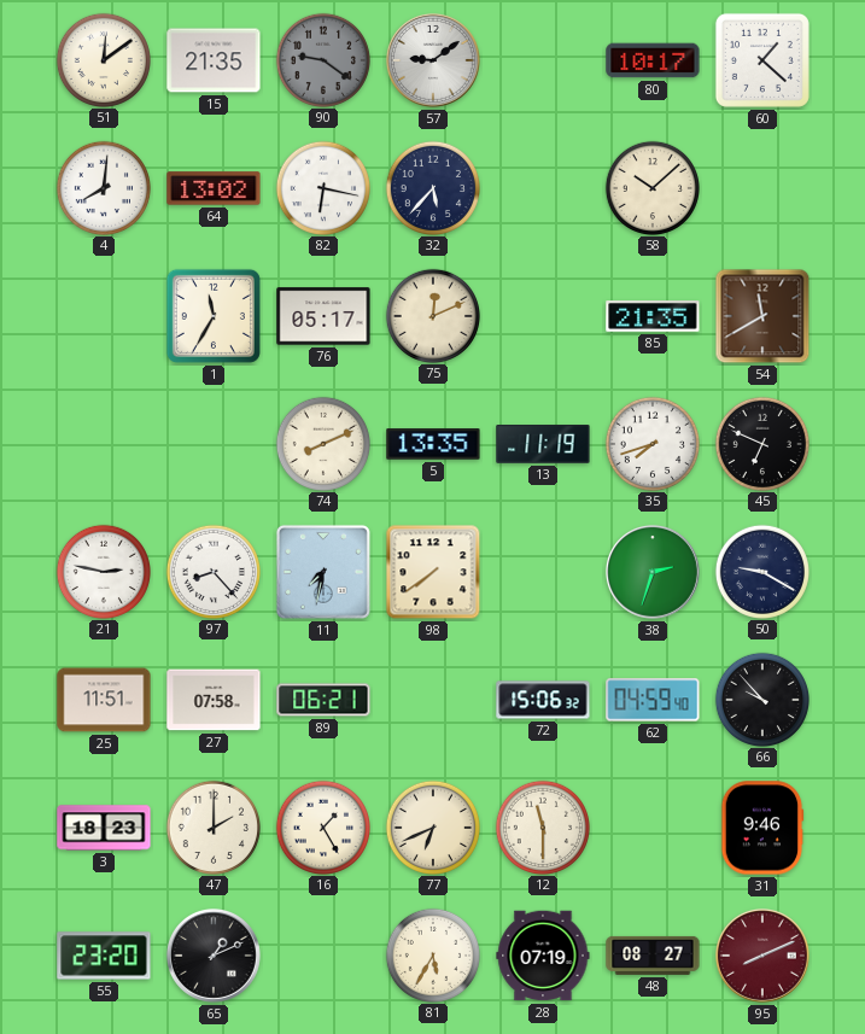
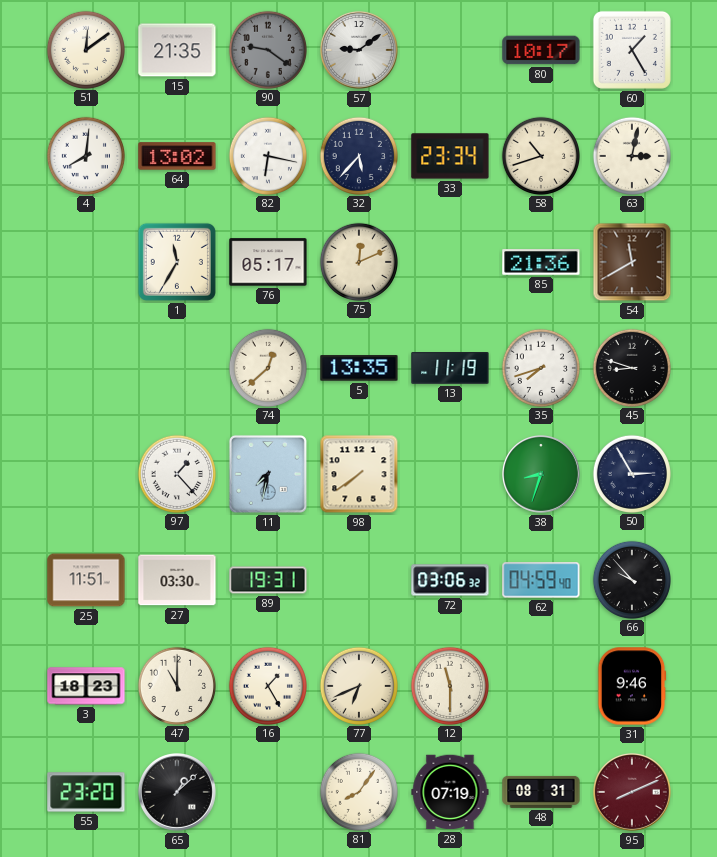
60: 1:22 -> 1:25 (632, 50)
33: none -> 23:34 (450, 156)
58: 10:08 -> 10:42 (540, 155)
63: none -> 3:02 (631, 155)
85: 21:35 -> 21:36 (541, 262)
74: 8:11 -> 12:38 (267, 367)
45: 6:49 -> 8:48 (631, 367)
21: 2:47 -> none (103, 571)
97: 8:23 -> 1:23 (176, 473)
38: 2:33 -> 8:33 (541, 474)
50: 9:20 -> 2:55 (631, 473)
27: 07:58 -> 03:30 (177, 580)
89: 06:21 -> 19:31 (268, 580)
72: 15:06 -> 03:06 (450, 580)
47: 2:00 -> 11:00 (176, 685)
65: 1:11 -> 1:08 (177, 792)
81: 5:35 -> 8:06 (358, 791)
48: 08:27 -> 08:31 (541, 792)
